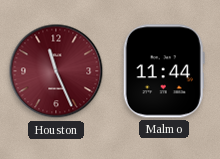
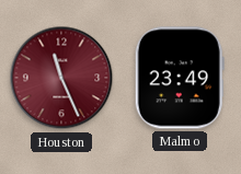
Malmo: 11:44 -> 23:49 (180, 78)
